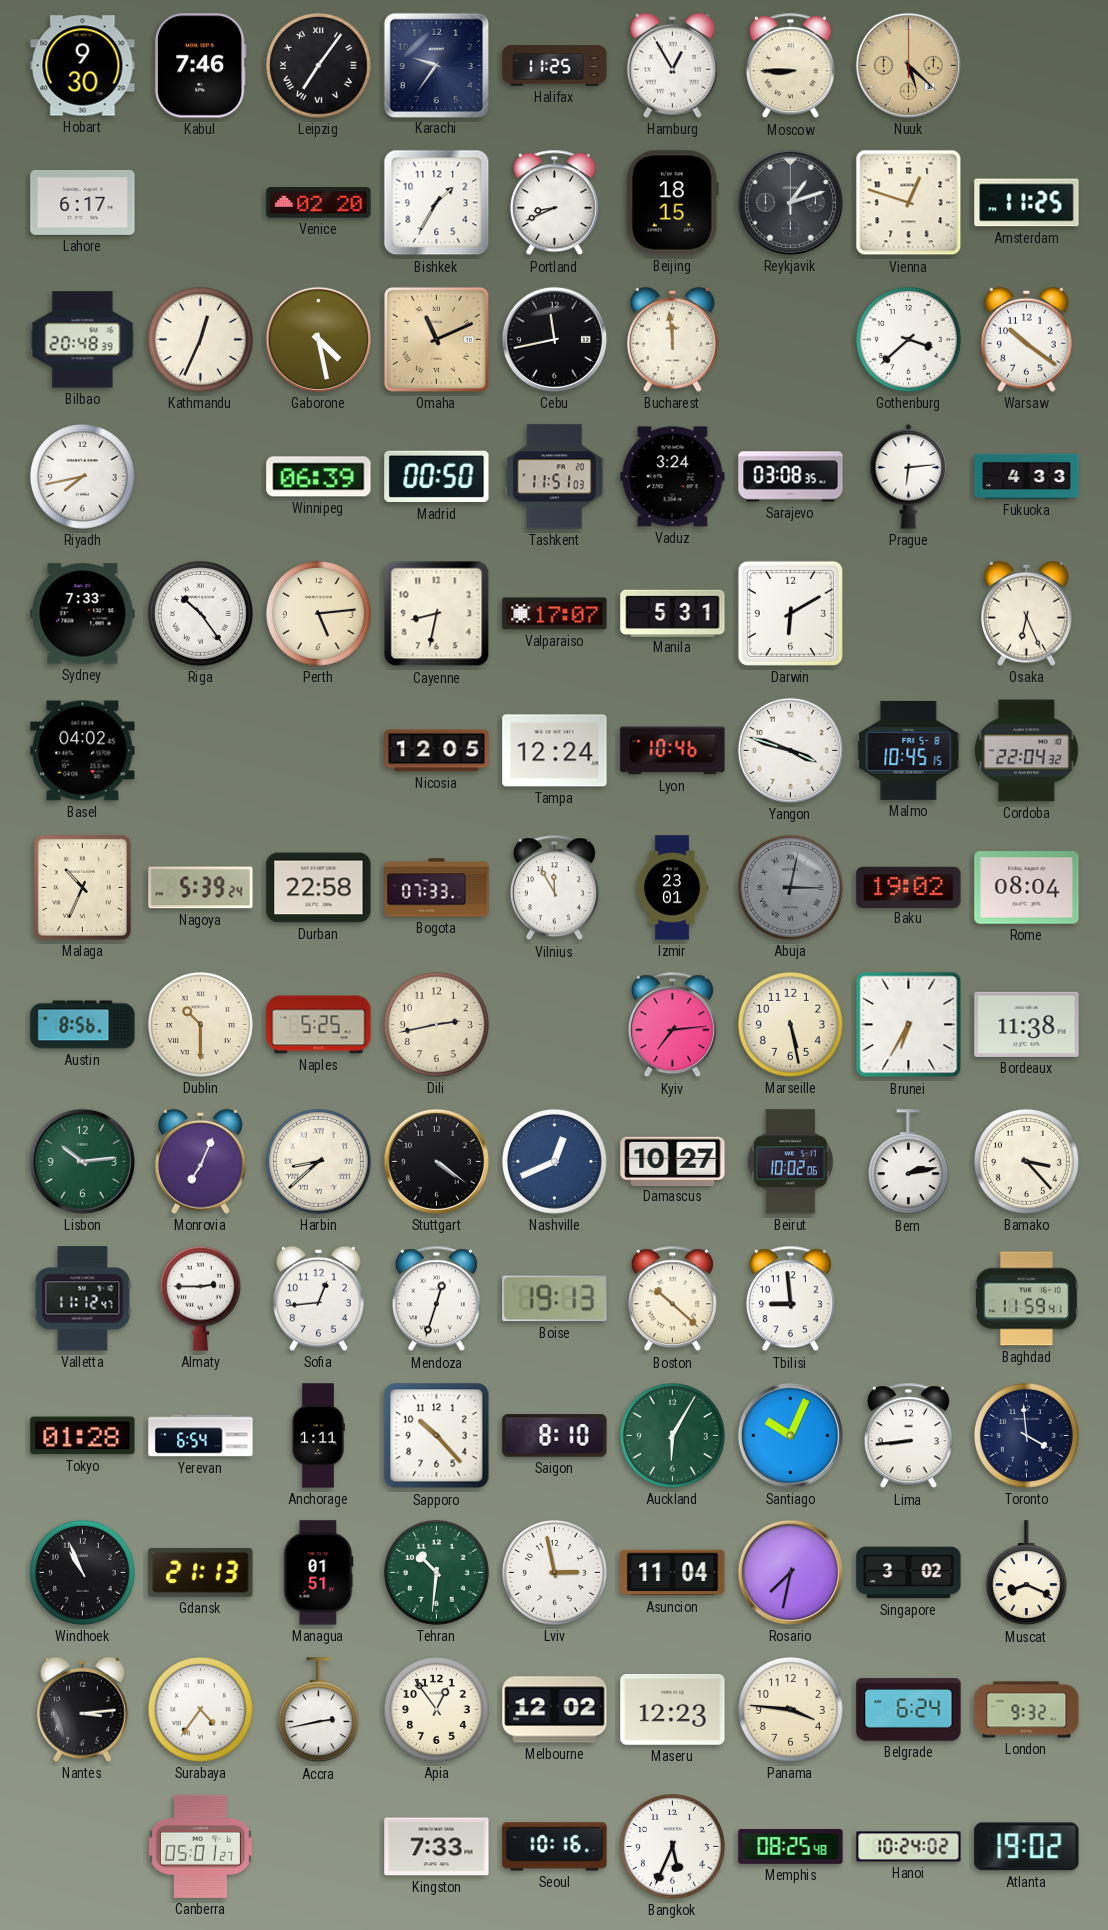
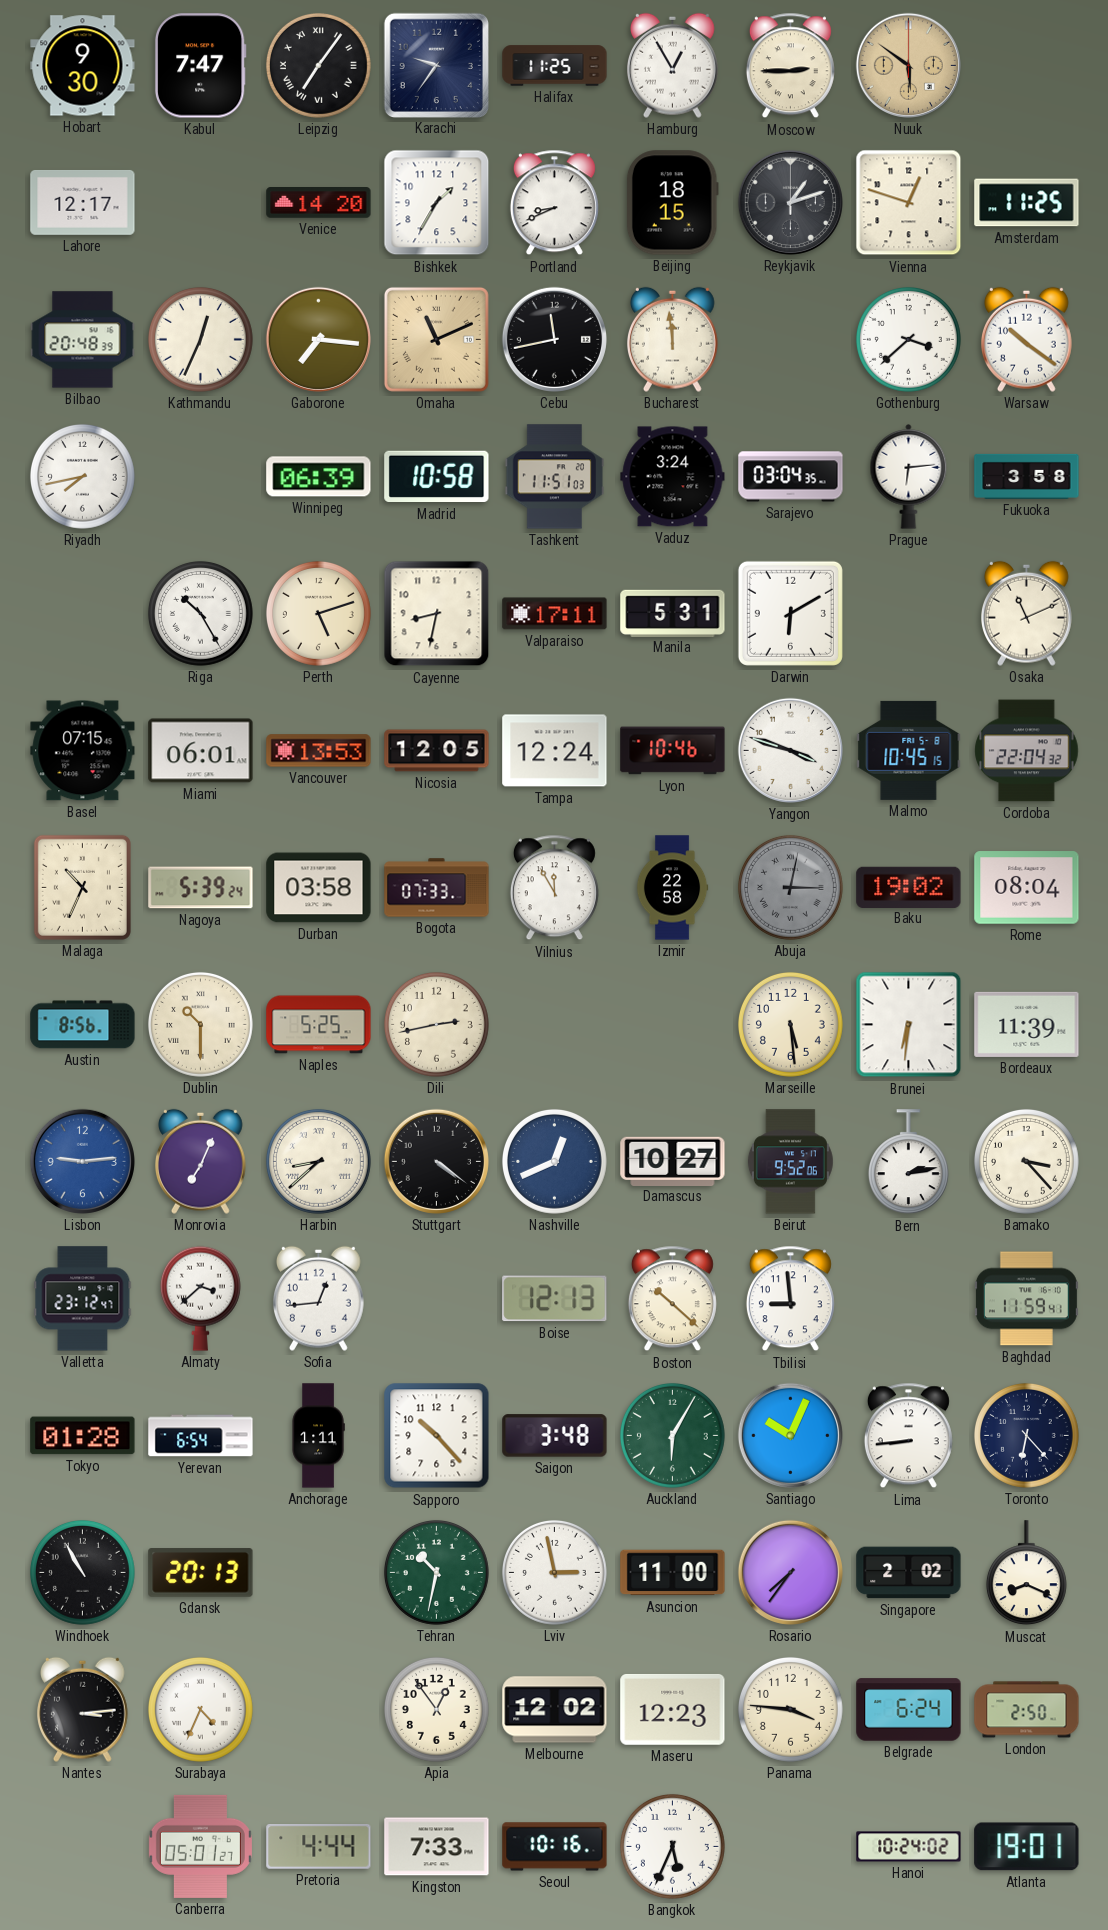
Kabul: 7:46 -> 7:47 (200, 66)
Moscow: 8:45 -> 2:45 (790, 66)
Nuuk: 5:22 -> 5:51 (908, 65)
Lahore: 6:17 -> 12:17 (83, 202)
Venice: 02:20 -> 14:20 (319, 203)
Gaborone: 4:28 -> 7:16 (318, 339)
Madrid: 00:50 -> 10:58 (437, 477)
Sarajevo: 03:08 -> 03:04 (791, 477)
Fukuoka: 4:33 -> 3:58 (1027, 476)
Sydney: 7:33 -> none (83, 614)
Riga: 10:24 -> 10:25 (200, 613)
Perth: 5:14 -> 5:12 (318, 613)
Valparaiso: 17:07 -> 17:11 (555, 614)
Osaka: 6:26 -> 11:11 (1027, 613)
Basel: 04:02 -> 07:15 (83, 751)
Miami: none -> 06:01 (201, 751)
Vancouver: none -> 13:53 (319, 751)
Durban: 22:58 -> 03:58 (319, 888)
Izmir: 23:01 -> 22:58 (672, 888)
Kyiv: 7:14 -> none (672, 1025)
Marseille: 5:28 -> 5:29 (790, 1024)
Brunei: 6:35 -> 6:31 (909, 1025)
Bordeaux: 11:38 -> 11:39 (1027, 1024)
Lisbon: 10:14 -> 9:14 (82, 1161)
Lisbon dial: green -> blue (82, 1161)
Beirut: 10:02 -> 9:52 (790, 1162)
Valletta: 11:12 -> 23:12 (83, 1299)
Almaty: 2:45 -> 3:38 (200, 1298)
Mendoza: 12:33 -> none (436, 1299)
Boise: 19:13 -> 12:13 (555, 1299)
Saigon: 8:10 -> 3:48 (555, 1436)
Toronto: 3:59 -> 6:23 (1026, 1435)
Windhoek: 10:56 -> 10:55 (82, 1572)
Gdansk: 21:13 -> 20:13 (201, 1573)
Managua: 01:51 -> none (318, 1573)
Tehran: 10:31 -> 10:32 (436, 1572)
Asuncion: 11:04 -> 11:00 (673, 1573)
Rosario: 7:32 -> 7:36 (790, 1572)
Singapore: 3:02 -> 2:02 (909, 1573)
Surabaya: 4:36 -> 4:34 (200, 1709)
Accra: 2:43 -> none (318, 1710)
London: 9:32 -> 2:50 (1027, 1710)
Pretoria: none -> 4:44 (319, 1847)
Memphis: 08:25 -> none (791, 1847)
Atlanta: 19:02 -> 19:01 (1027, 1847)
